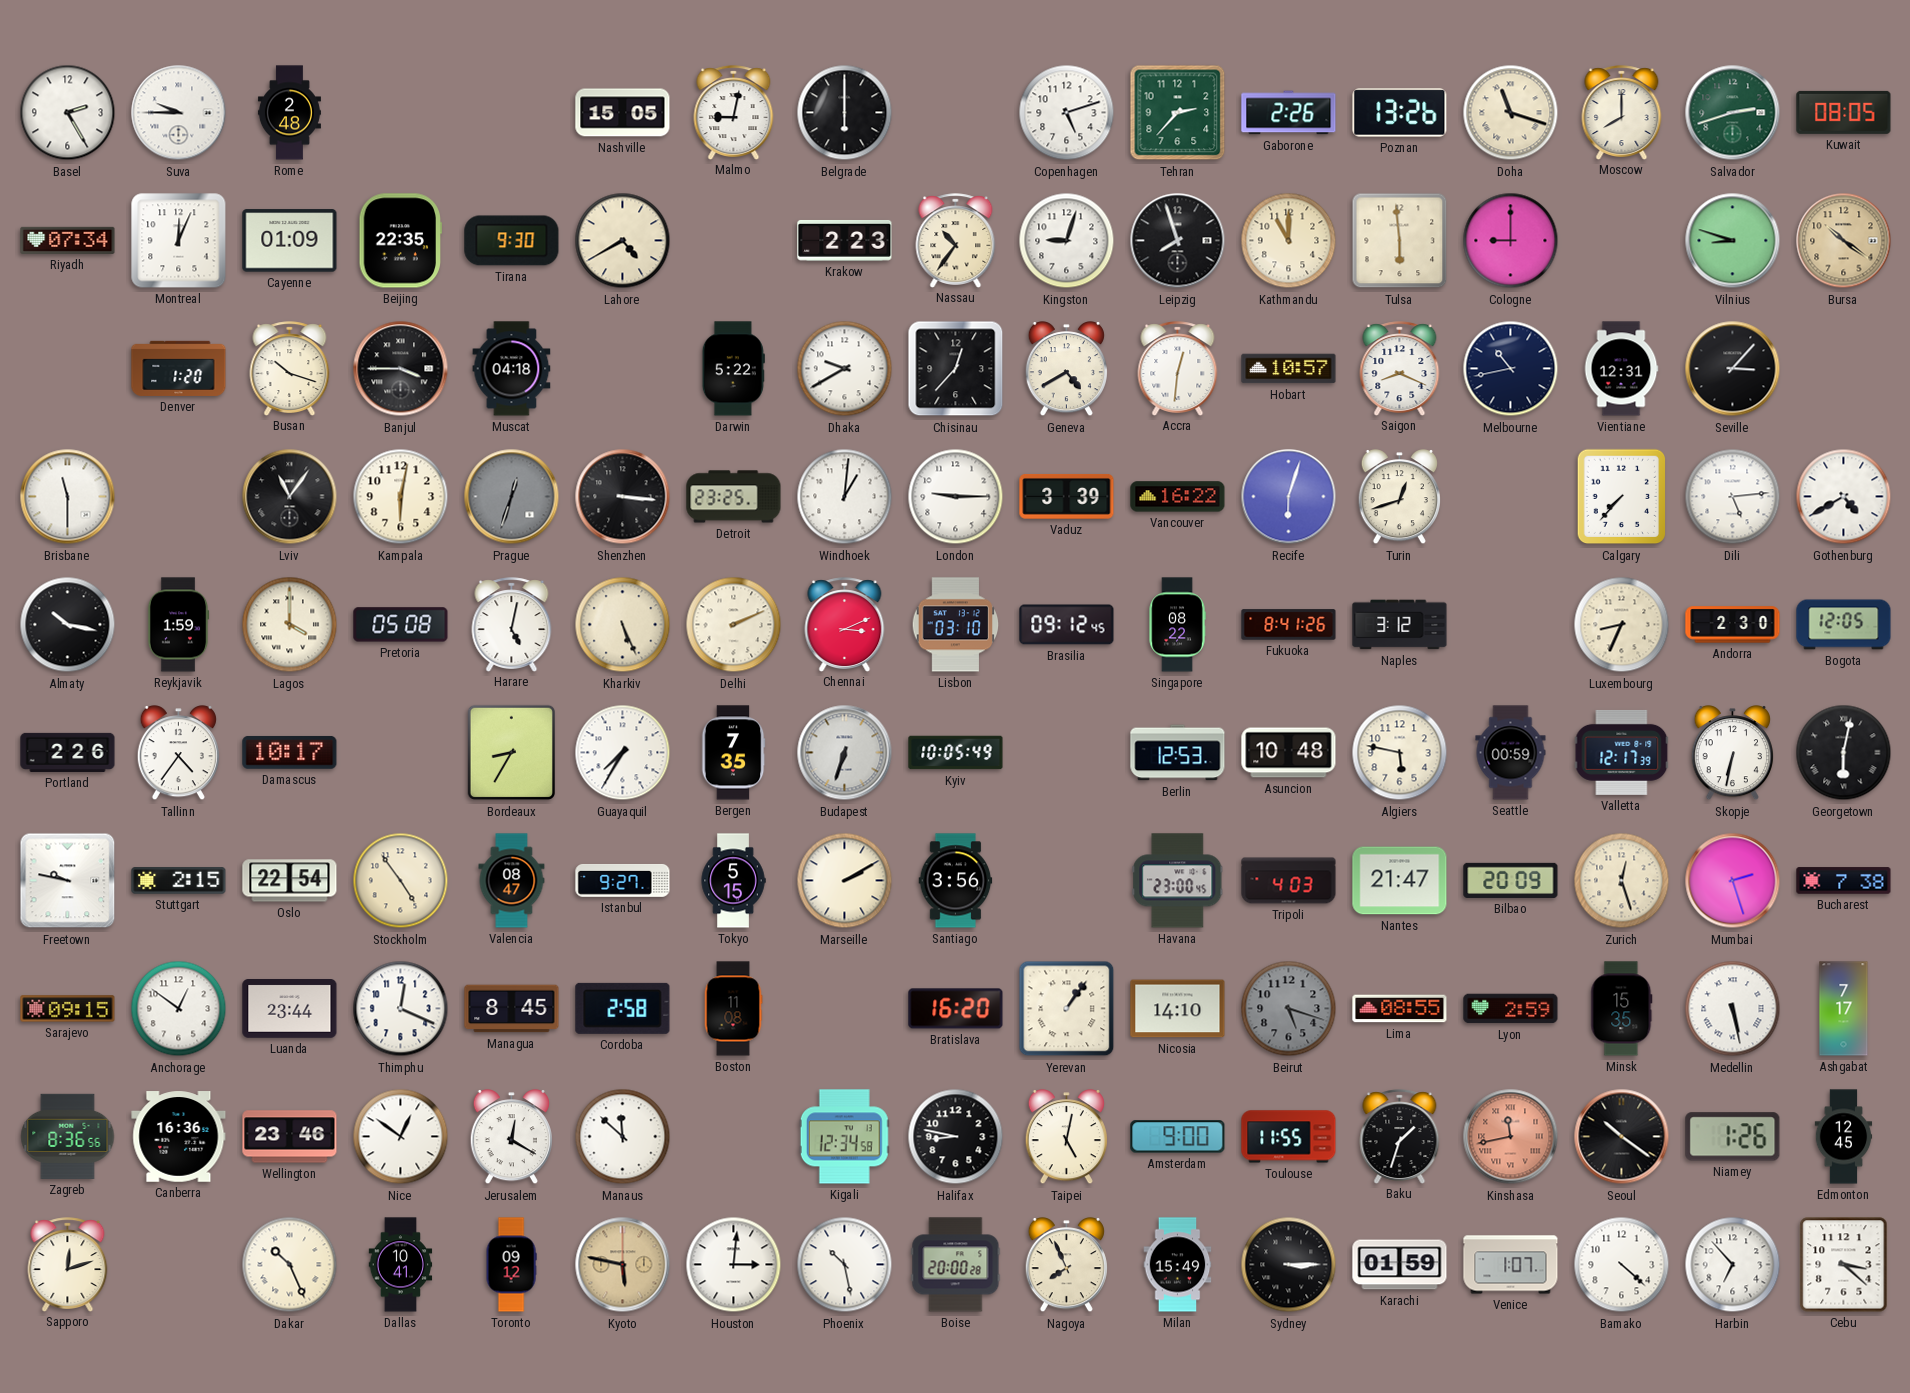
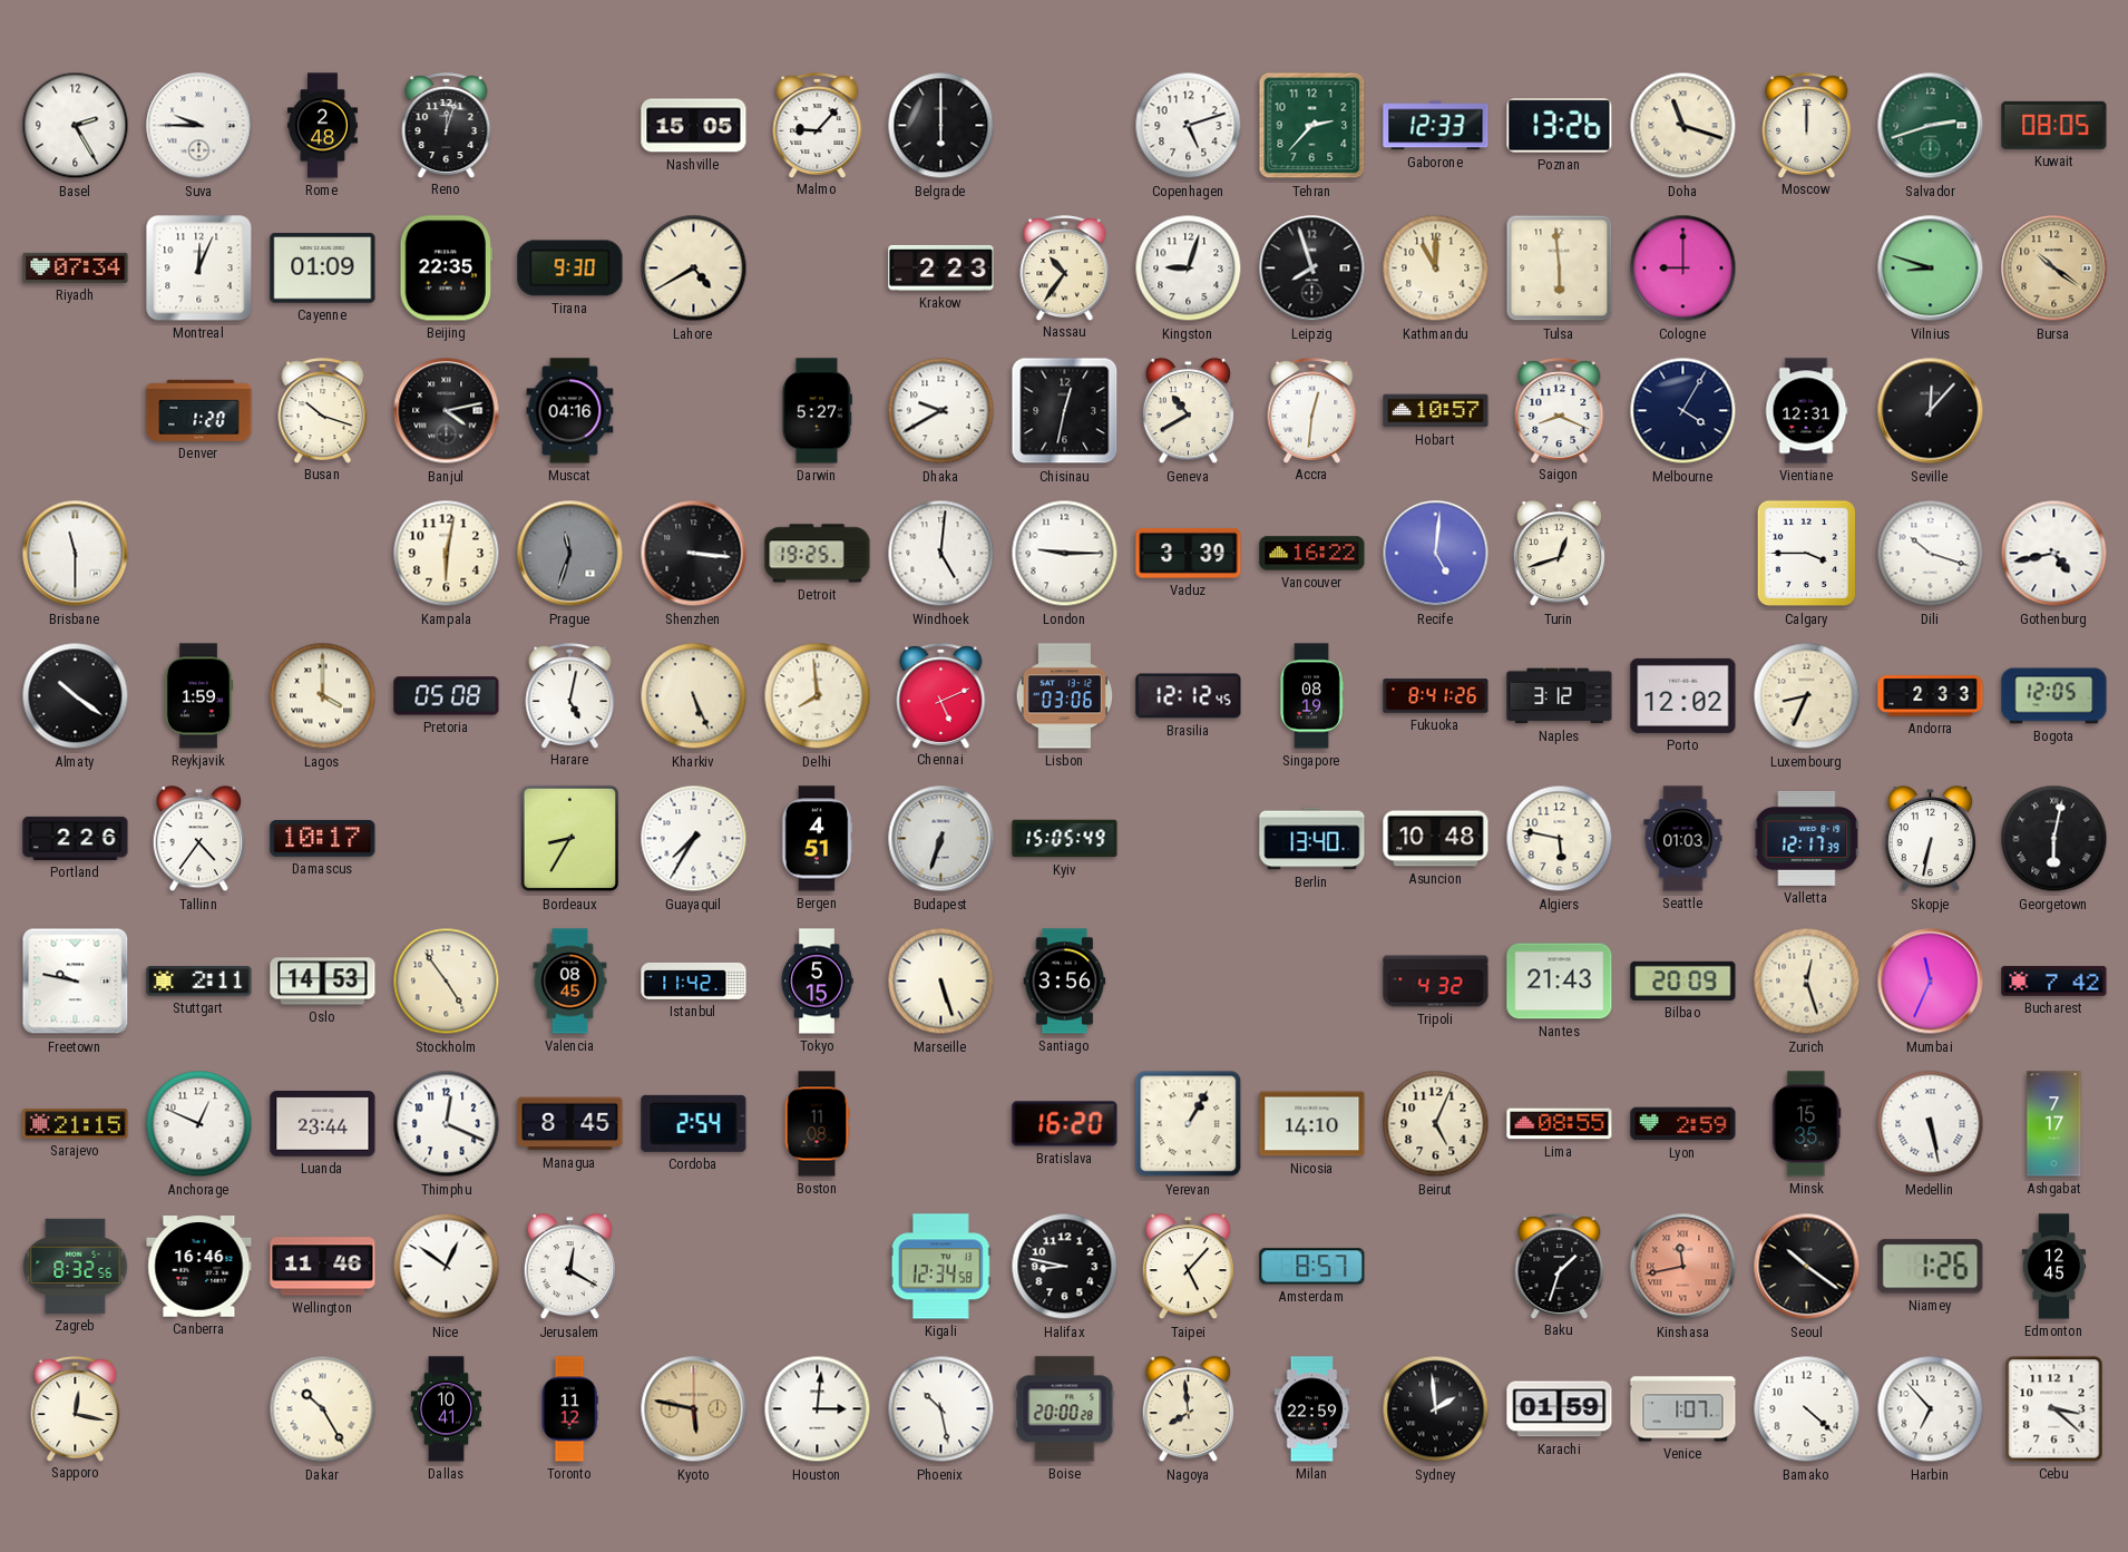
Reno: none -> 12:03 (447, 125)
Malmo: 9:02 -> 9:07 (818, 125)
Gaborone: 2:26 -> 12:33 (1436, 126)
Moscow: 8:00 -> 12:00 (1807, 125)
Banjul: 3:45 -> 4:13 (447, 411)
Muscat: 04:18 -> 04:16 (570, 411)
Darwin: 5:22 -> 5:27 (817, 411)
Chisinau: 12:37 -> 12:32 (1065, 411)
Geneva: 4:40 -> 10:40 (1188, 411)
Melbourne: 10:43 -> 4:05 (1683, 411)
Seville: 3:07 -> 12:07 (1931, 411)
Lviv: 11:06 -> none (290, 497)
Prague: 12:33 -> 11:33 (570, 554)
Detroit: 23:25 -> 19:25 (818, 554)
Windhoek: 1:01 -> 5:01 (941, 554)
Recife: 6:03 -> 5:01 (1436, 554)
Calgary: 7:37 -> 3:45 (1807, 554)
Dili: 5:14 -> 10:18 (1931, 554)
Gothenburg: 4:40 -> 4:43 (2054, 554)
Almaty: 10:17 -> 10:21 (76, 696)
Delhi: 2:11 -> 7:59 (818, 696)
Chennai: 3:11 -> 5:11 (941, 695)
Lisbon: 03:10 -> 03:06 (1065, 696)
Brasilia: 09:12 -> 12:12 (1189, 696)
Singapore: 08:22 -> 08:19 (1311, 696)
Porto: none -> 12:02 (1683, 695)
Andorra: 2:30 -> 2:33 (1931, 696)
Bergen: 7:35 -> 4:51 (817, 839)
Kyiv: 10:05 -> 15:05 (1065, 839)
Berlin: 12:53 -> 13:40 (1312, 839)
Seattle: 00:59 -> 01:03 (1683, 839)
Stuttgart: 2:15 -> 2:11 (199, 982)
Oslo: 22:54 -> 14:53 (323, 982)
Valencia: 08:47 -> 08:45 (570, 982)
Istanbul: 9:27 -> 11:42 (694, 980)
Marseille: 2:10 -> 5:27 (941, 982)
Havana: 23:00 -> none (1178, 881)
Tripoli: 4:03 -> 4:32 (1436, 982)
Nantes: 21:47 -> 21:43 (1560, 982)
Mumbai: 2:27 -> 11:34 (1931, 982)
Bucharest: 7:38 -> 7:42 (2054, 982)
Sarajevo: 09:15 -> 21:15 (76, 1124)
Anchorage: 12:51 -> 12:49 (199, 1124)
Cordoba: 2:58 -> 2:54 (694, 1123)
Yerevan: 1:06 -> 1:05 (1189, 1124)
Beirut: 5:18 -> 5:04 (1436, 1124)
Beirut dial: grey -> cream (1436, 1124)
Zagreb: 8:36 -> 8:32 (76, 1266)
Canberra: 16:36 -> 16:46 (199, 1267)
Wellington: 23:46 -> 11:46 (323, 1267)
Manaus: 11:52 -> none (623, 1137)
Taipei: 5:02 -> 5:07 (1188, 1267)
Amsterdam: 9:00 -> 8:57 (1312, 1267)
Toulouse: 11:55 -> none (1289, 1137)
Sapporo: 12:12 -> 12:17 (76, 1408)
Dakar: 10:26 -> 10:25 (323, 1409)
Toronto: 09:12 -> 11:12 (569, 1409)
Nagoya: 7:56 -> 7:59 (1188, 1409)
Milan: 15:49 -> 22:59 (1312, 1409)
Sydney: 3:15 -> 1:59 (1436, 1409)
